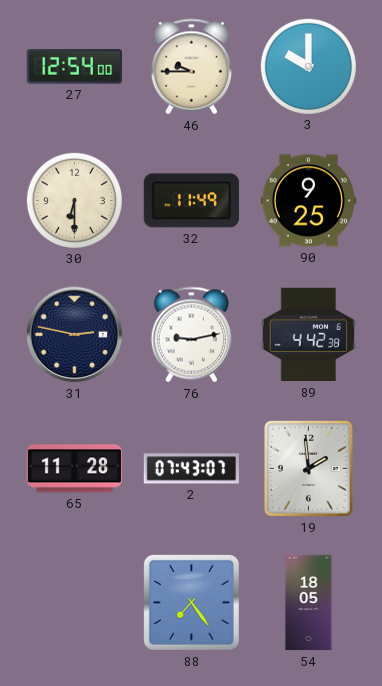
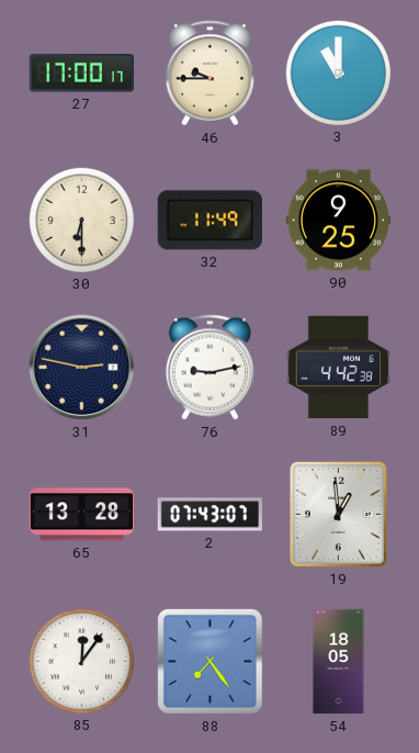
27: 12:54 -> 17:00 (81, 74)
3: 10:00 -> 11:00 (338, 72)
65: 11:28 -> 13:28 (82, 515)
19: 1:59 -> 12:59 (339, 515)
85: none -> 12:06 (81, 661)
